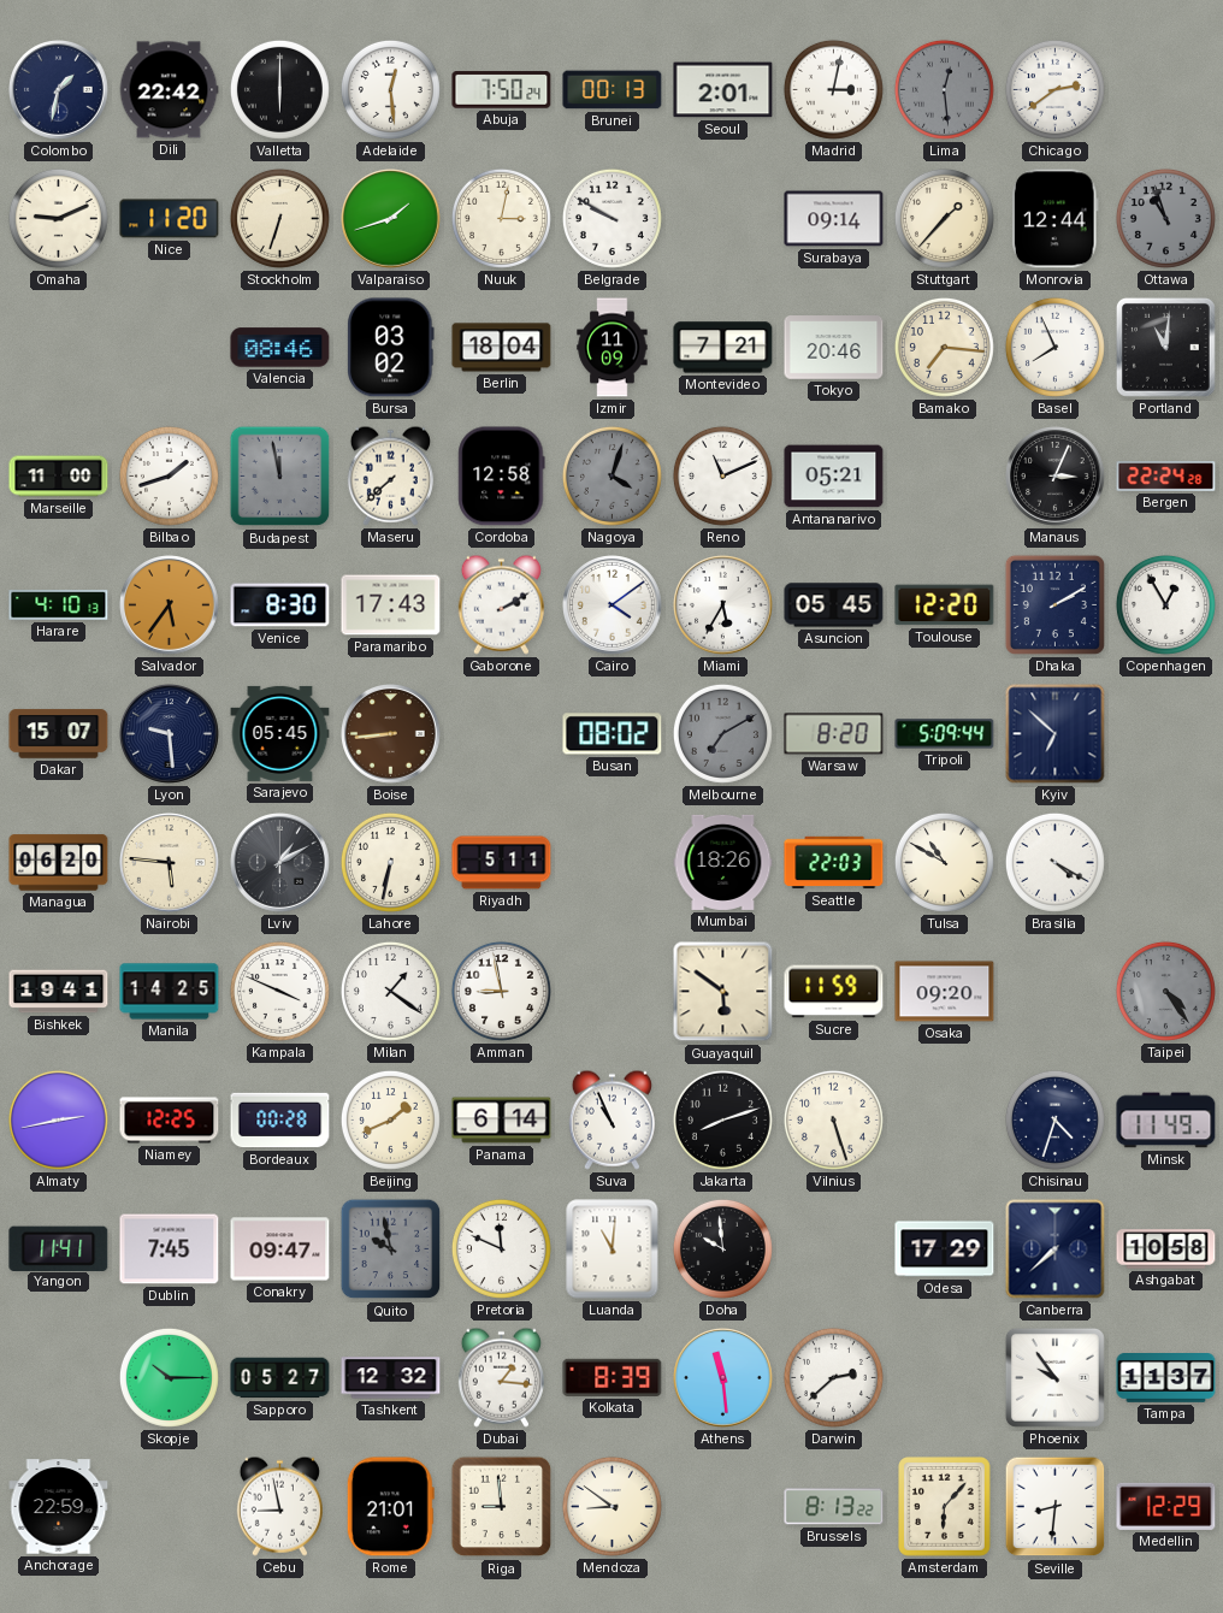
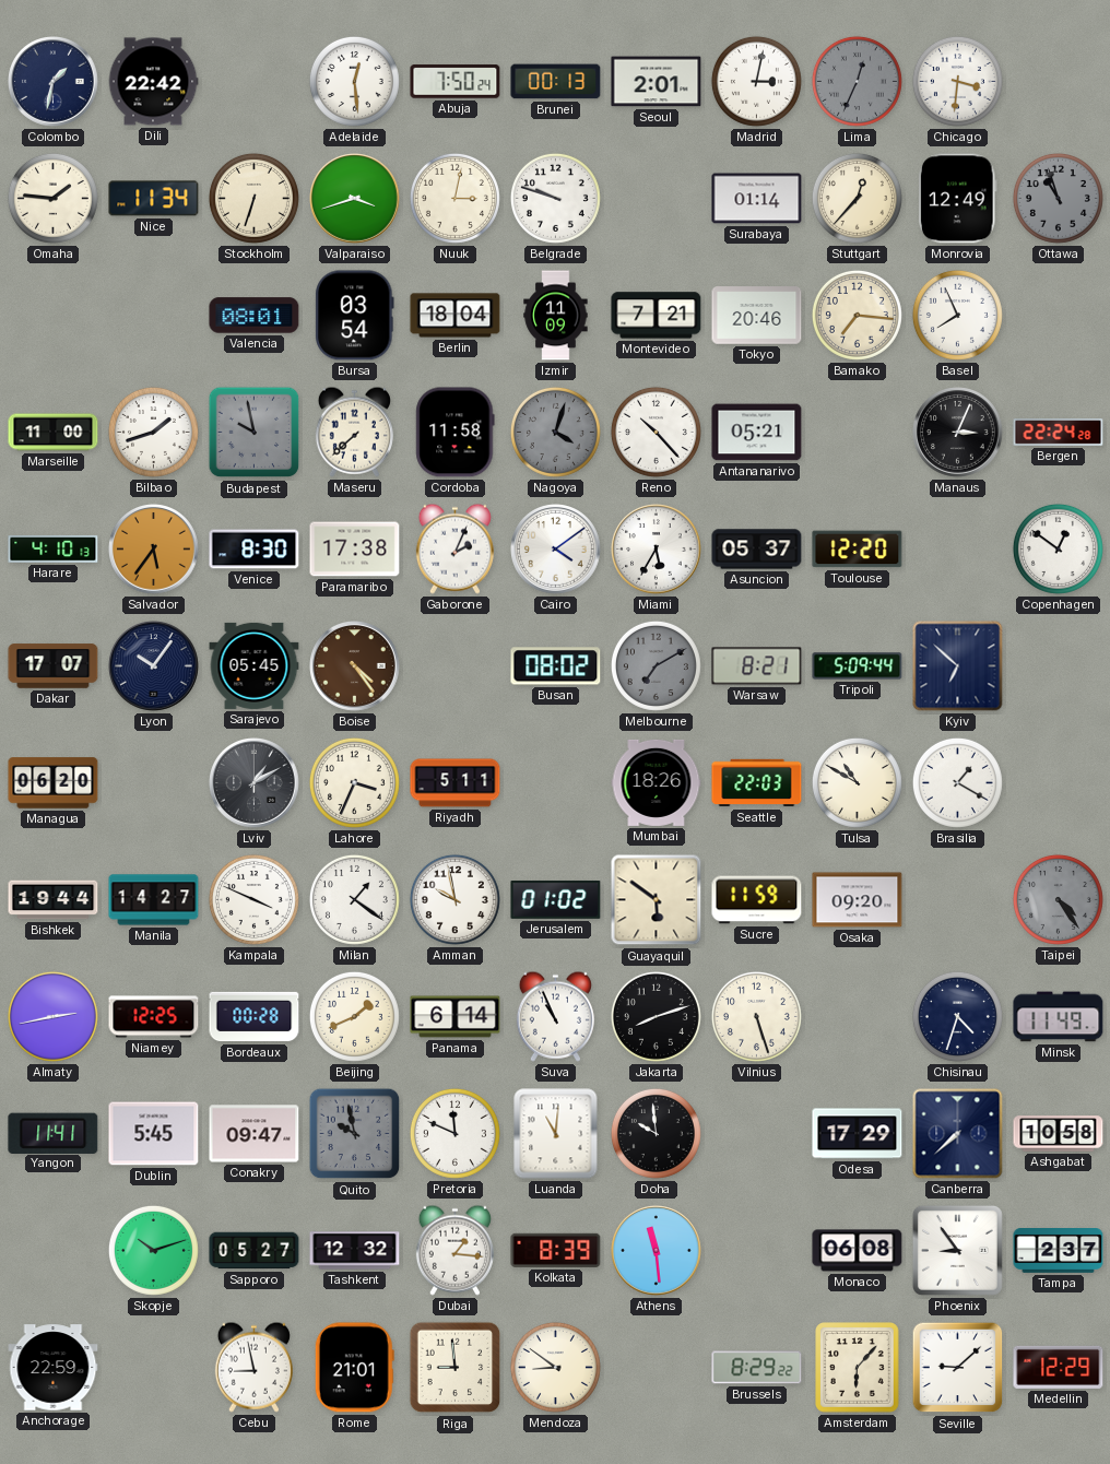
Valletta: 6:00 -> none (279, 89)
Lima: 12:29 -> 12:34 (857, 81)
Chicago: 2:39 -> 3:31 (957, 81)
Omaha: 9:11 -> 1:46 (52, 198)
Nice: 11:20 -> 11:34 (154, 199)
Valparaiso: 1:42 -> 3:42 (355, 199)
Belgrade: 9:50 -> 9:48 (555, 198)
Surabaya: 09:14 -> 01:14 (757, 199)
Stuttgart: 1:37 -> 12:37 (857, 198)
Monrovia: 12:44 -> 12:49 (957, 199)
Valencia: 08:46 -> 08:01 (255, 316)
Bursa: 03:02 -> 03:54 (355, 316)
Portland: 11:01 -> none (1165, 347)
Budapest: 11:58 -> 9:58 (255, 433)
Cordoba: 12:58 -> 11:58 (456, 433)
Reno: 11:11 -> 10:23 (656, 432)
Paramaribo: 17:43 -> 17:38 (355, 550)
Gaborone: 2:10 -> 2:04 (454, 548)
Asuncion: 05:45 -> 05:37 (757, 550)
Dhaka: 2:10 -> none (1054, 604)
Copenhagen: 12:55 -> 12:51 (1058, 548)
Dakar: 15:07 -> 17:07 (54, 666)
Lyon: 9:29 -> 10:06 (154, 666)
Boise: 8:44 -> 4:24 (355, 666)
Warsaw: 8:20 -> 8:21 (757, 666)
Nairobi: 5:46 -> none (170, 863)
Lahore: 6:32 -> 3:34 (354, 782)
Brasilia: 4:20 -> 1:20 (957, 782)
Bishkek: 19:41 -> 19:44 (54, 900)
Manila: 14:25 -> 14:27 (154, 900)
Amman: 8:58 -> 9:58 (454, 899)
Jerusalem: none -> 01:02 (556, 899)
Dublin: 7:45 -> 5:45 (154, 1134)
Skopje: 10:15 -> 10:12 (153, 1250)
Darwin: 2:38 -> none (833, 1377)
Monaco: none -> 06:08 (858, 1251)
Phoenix: 9:54 -> 8:54 (957, 1250)
Tampa: 11:37 -> 2:37 (1059, 1251)
Brussels: 8:13 -> 8:29 (757, 1368)
Seville: 8:31 -> 9:08 (958, 1368)
